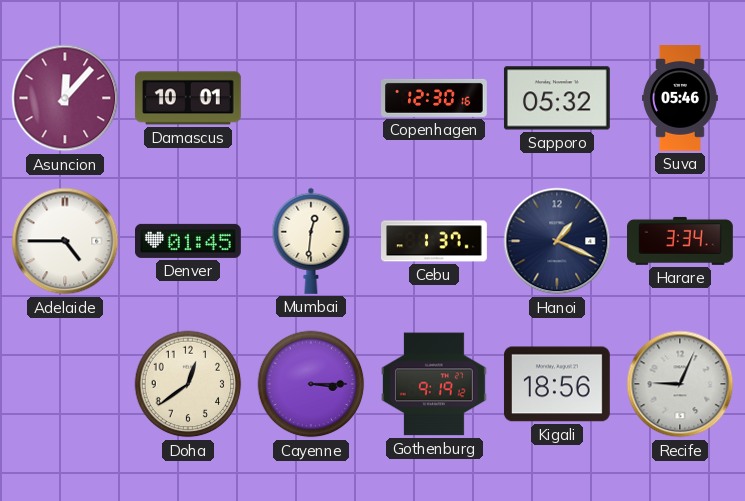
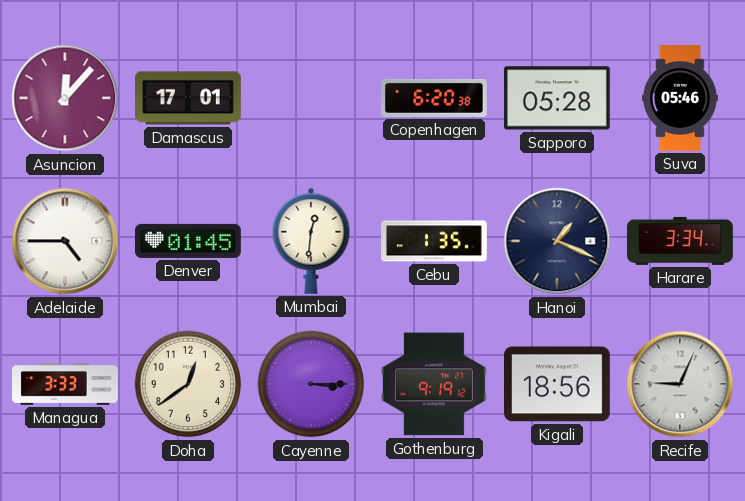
Damascus: 10:01 -> 17:01 (188, 98)
Copenhagen: 12:30 -> 6:20 (435, 98)
Sapporo: 05:32 -> 05:28 (557, 98)
Cebu: 1:37 -> 1:35 (435, 241)
Managua: none -> 3:33 (66, 384)
